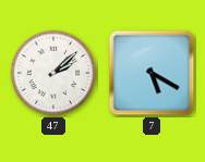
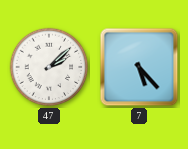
7: 5:20 -> 5:23 (139, 67)
